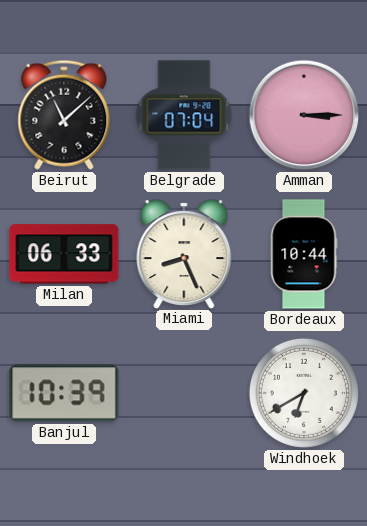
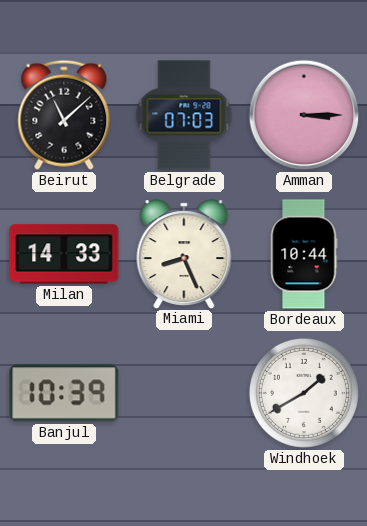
Belgrade: 07:04 -> 07:03 (184, 115)
Milan: 06:33 -> 14:33 (64, 254)
Windhoek: 6:40 -> 1:40 (304, 393)
